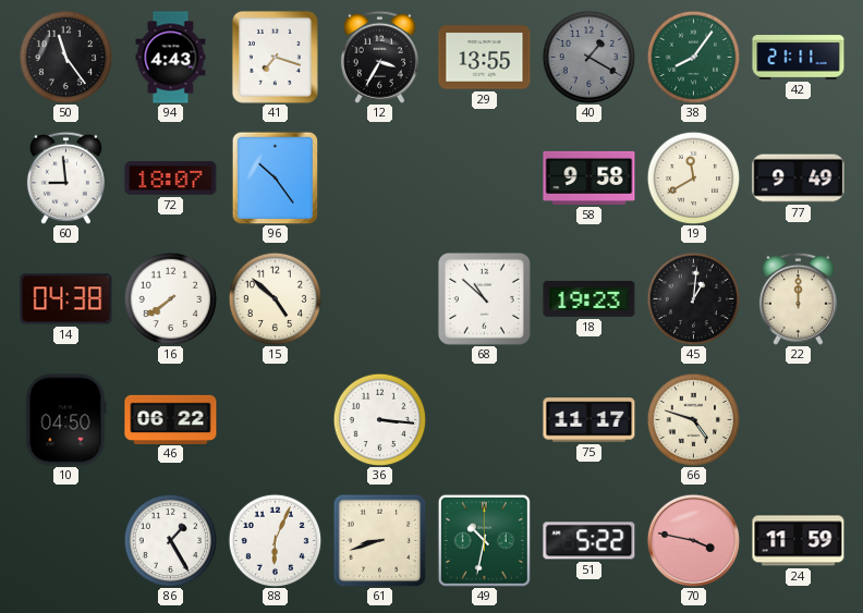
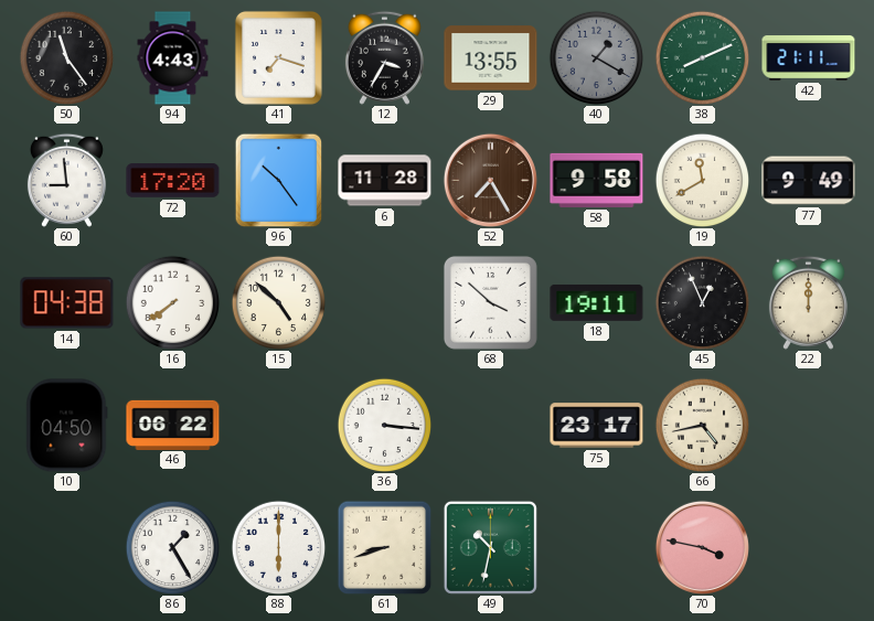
38: 8:06 -> 8:11 (702, 57)
72: 18:07 -> 17:20 (173, 181)
6: none -> 11:28 (385, 181)
52: none -> 7:25 (490, 180)
68: 10:52 -> 3:52 (490, 302)
18: 19:23 -> 19:11 (597, 302)
45: 1:01 -> 12:56 (702, 302)
75: 11:17 -> 23:17 (597, 426)
66: 4:48 -> 4:43 (702, 425)
88: 6:04 -> 6:00 (278, 547)
51: 5:22 -> none (589, 541)
24: 11:59 -> none (799, 541)
